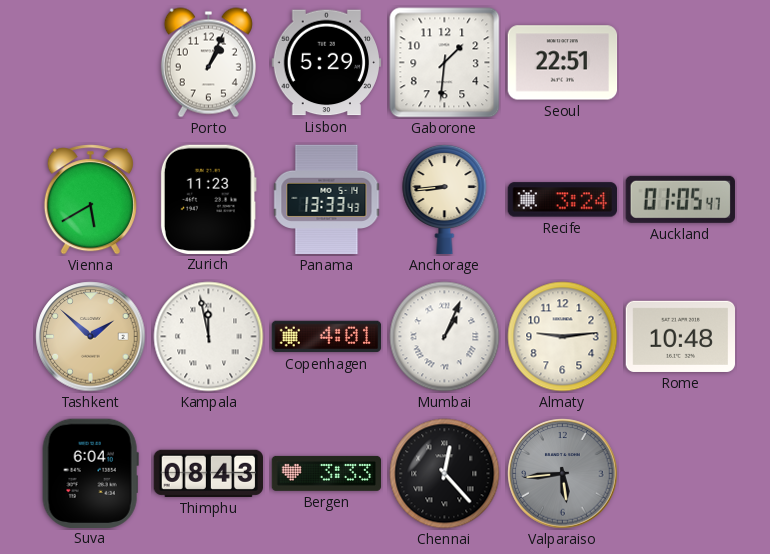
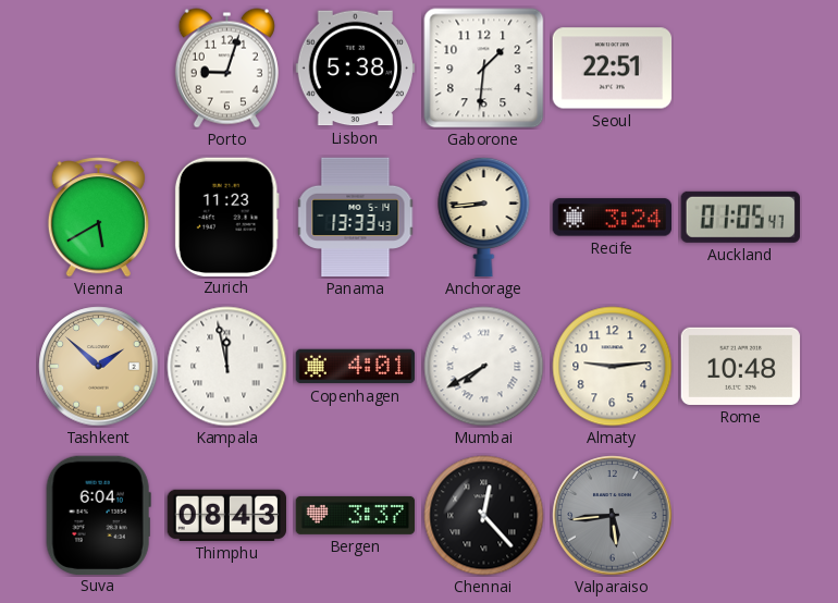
Porto: 1:04 -> 9:03 (226, 69)
Lisbon: 5:29 -> 5:38 (356, 69)
Mumbai: 1:04 -> 7:40 (484, 367)
Bergen: 3:33 -> 3:37 (356, 515)
